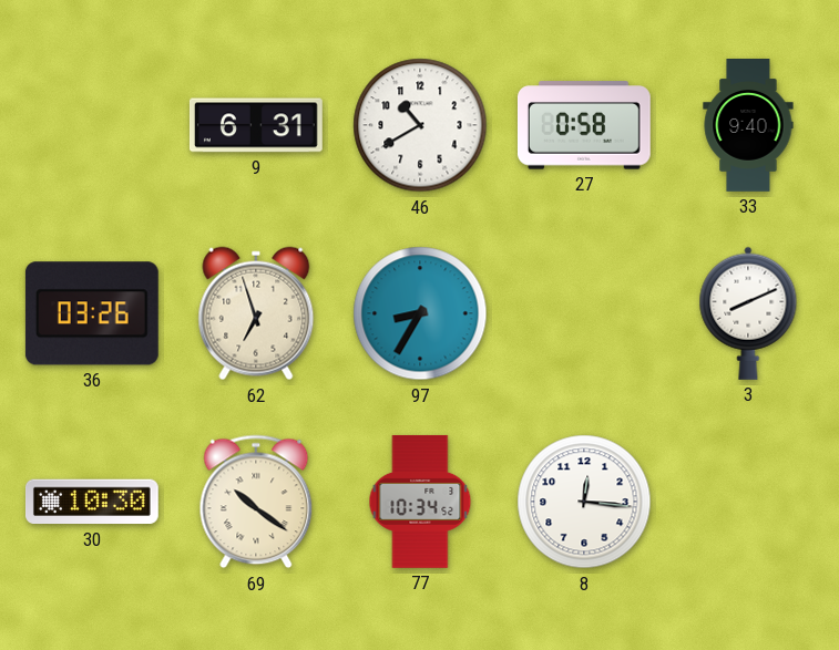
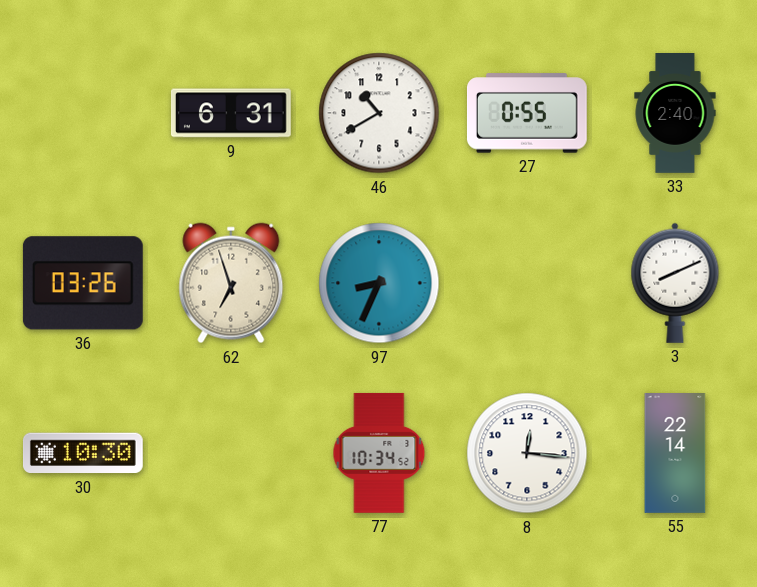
27: 0:58 -> 0:55 (527, 113)
33: 9:40 -> 2:40 (675, 114)
97: 8:35 -> 8:34 (379, 283)
69: 10:21 -> none (256, 502)
55: none -> 22:14 (675, 454)
